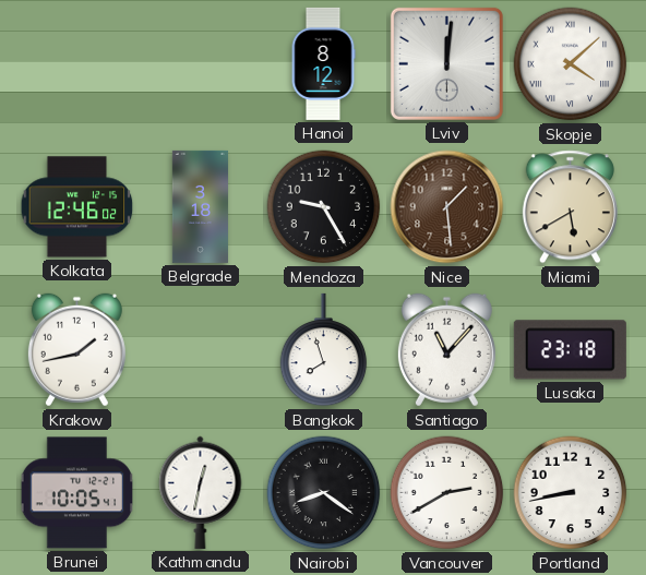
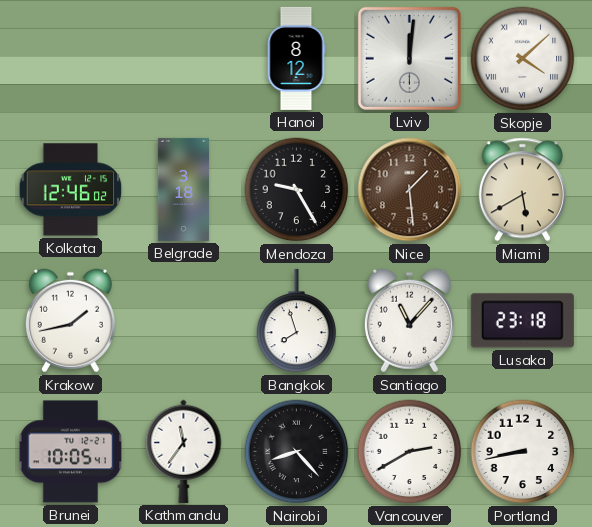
Kathmandu: 12:32 -> 11:36 (184, 451)
Nairobi: 8:21 -> 8:23 (297, 452)
